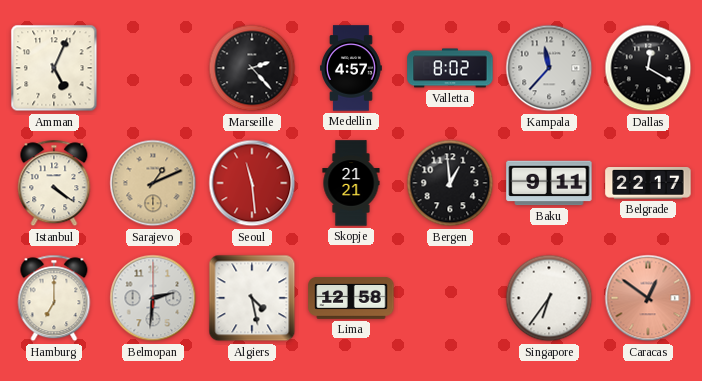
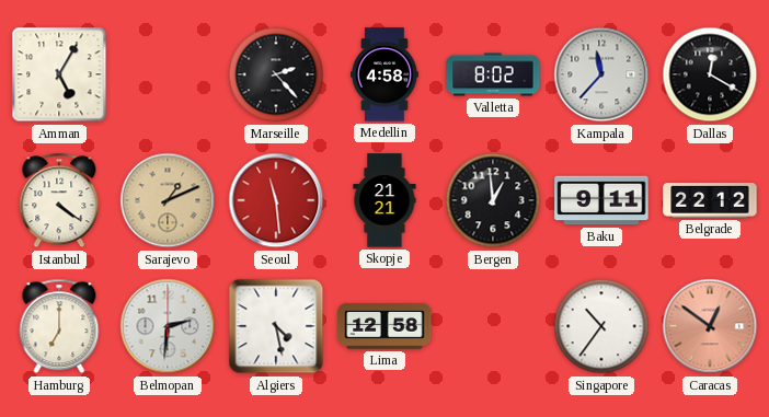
Amman: 5:04 -> 5:05 (59, 74)
Medellin: 4:57 -> 4:58 (384, 74)
Belgrade: 22:17 -> 22:12 (710, 201)
Singapore: 6:36 -> 10:36 (601, 326)
